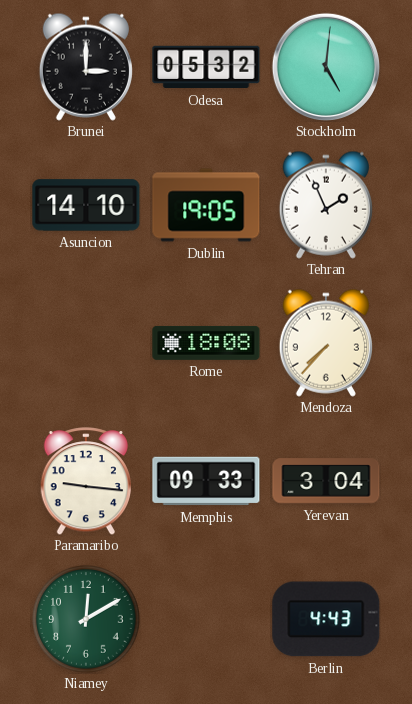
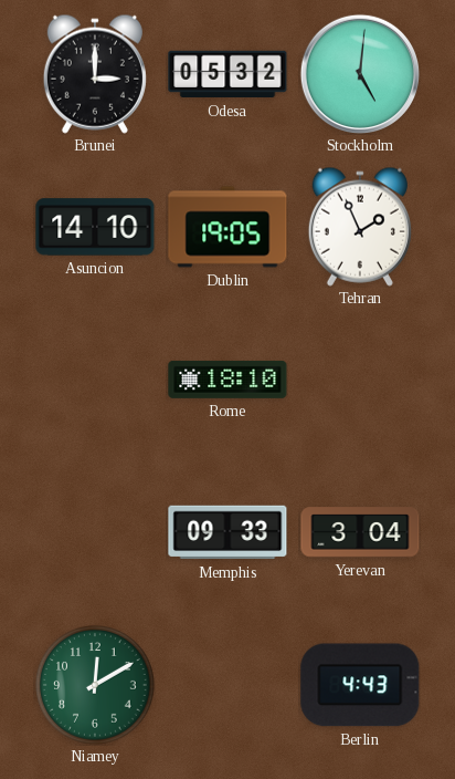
Rome: 18:08 -> 18:10 (227, 380)
Mendoza: 7:37 -> none (326, 343)
Paramaribo: 9:16 -> none (85, 481)
